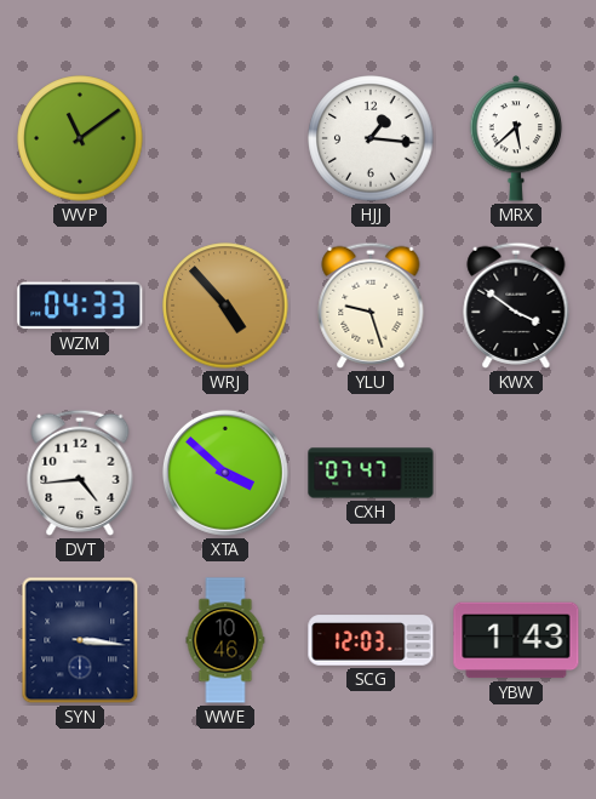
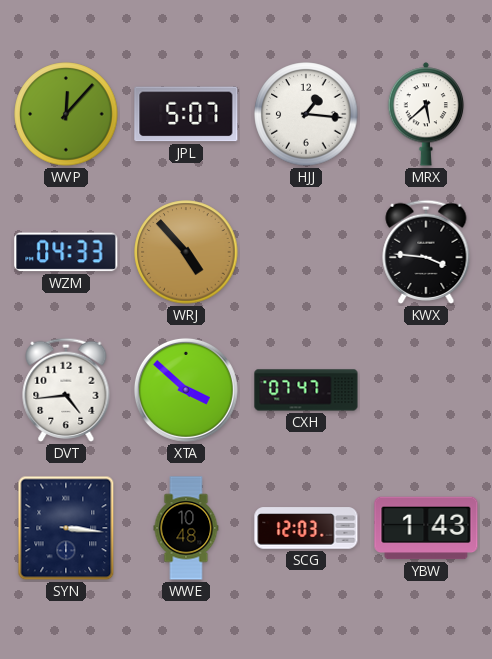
WVP: 11:09 -> 12:07 (66, 114)
JPL: none -> 5:07 (186, 114)
YLU: 9:27 -> none (371, 306)
KWX: 3:51 -> 3:46 (426, 252)
WWE: 10:46 -> 10:48 (186, 528)
